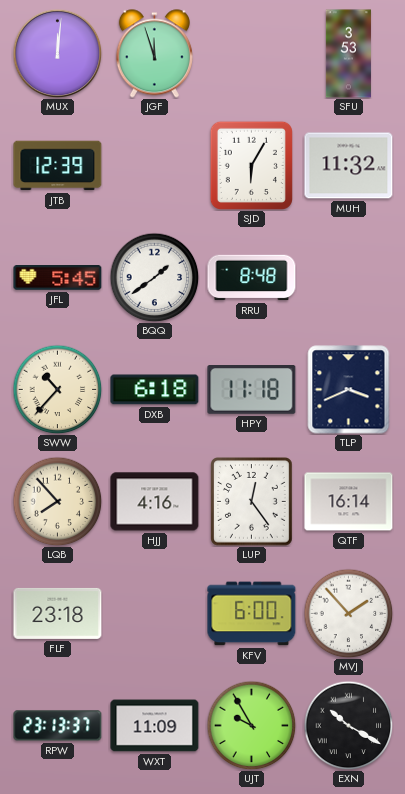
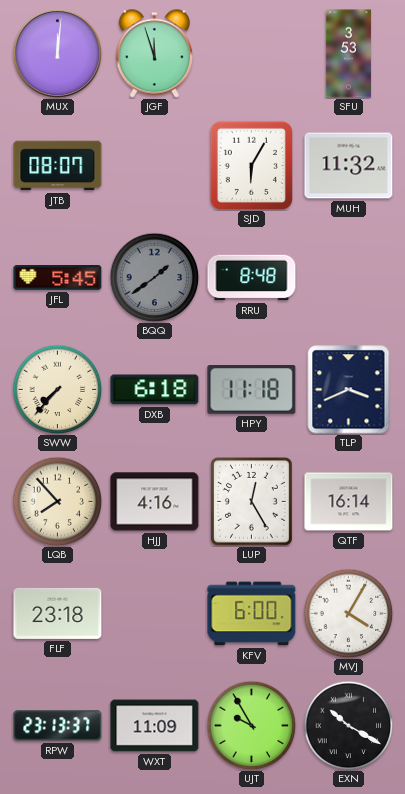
JTB: 12:39 -> 08:07 (58, 166)
BQQ dial: white -> grey (154, 277)
SWW: 10:37 -> 7:37 (57, 389)
LUP: 12:24 -> 12:25 (252, 502)
MVJ: 1:53 -> 4:05 (348, 613)
